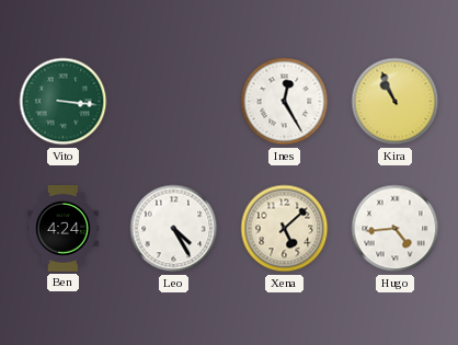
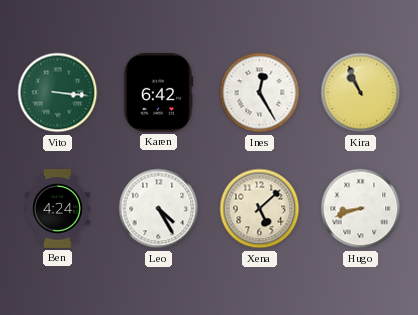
Karen: none -> 6:42 (158, 93)
Hugo: 4:44 -> 8:42 (361, 209)
